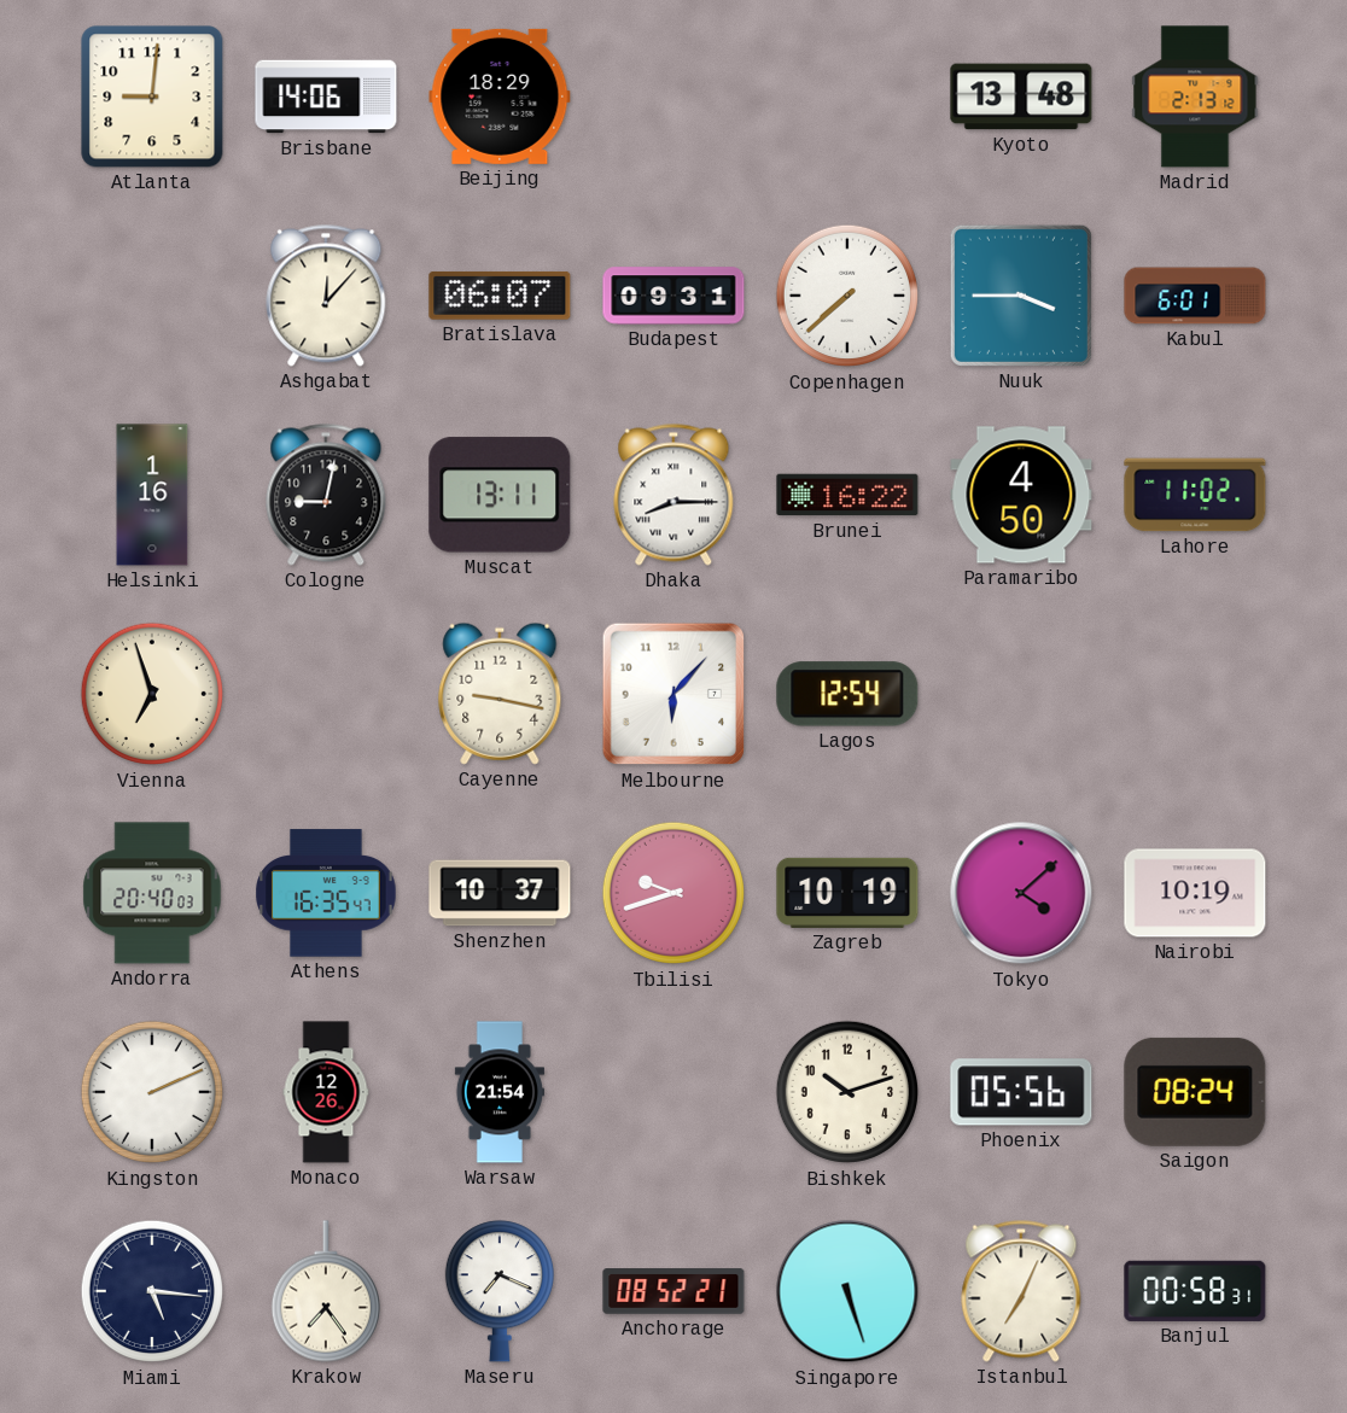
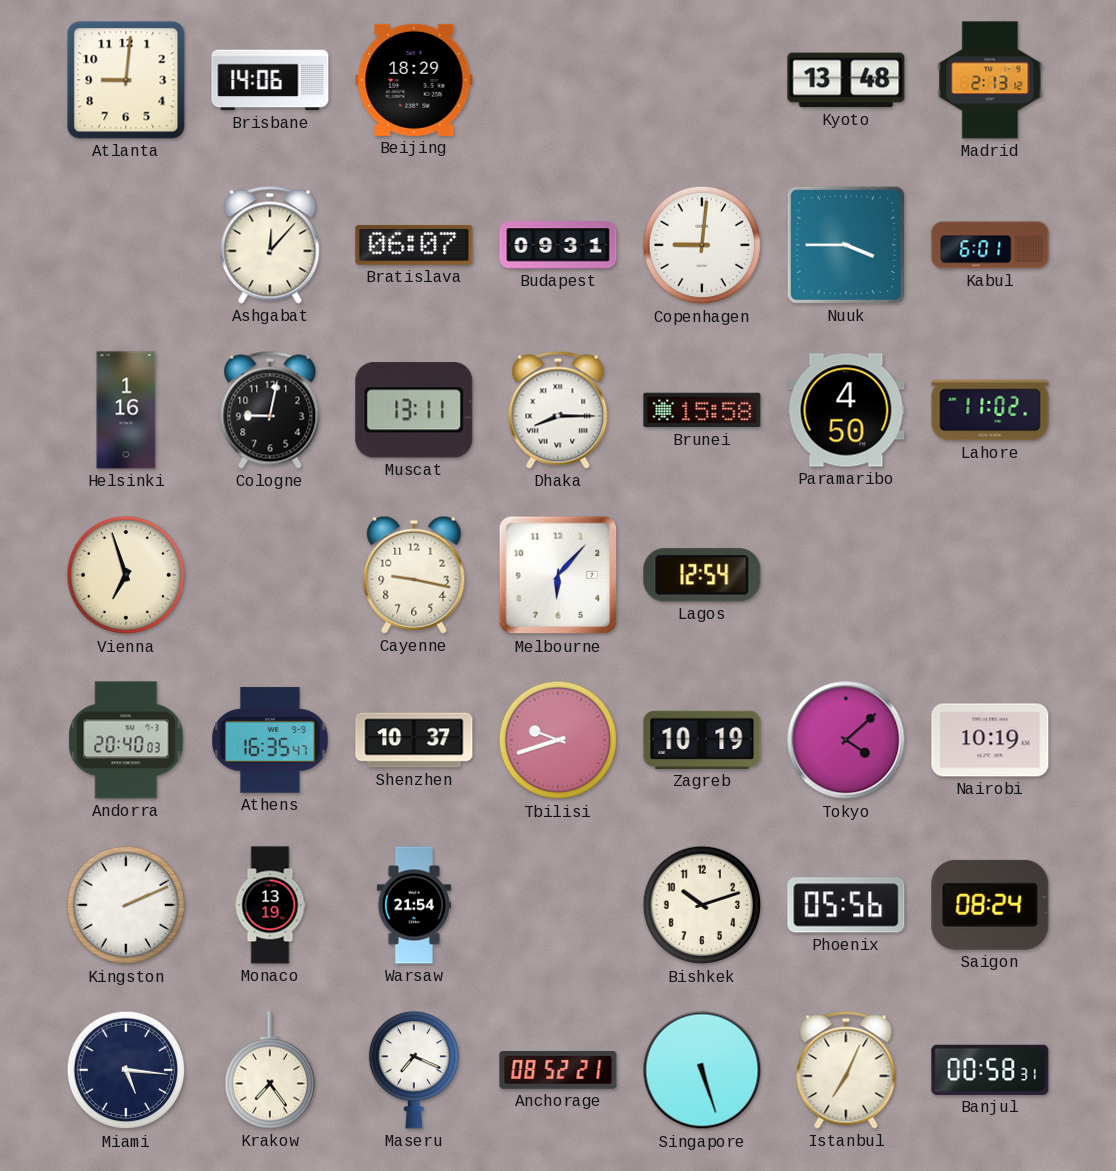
Copenhagen: 7:38 -> 9:01 (702, 245)
Brunei: 16:22 -> 15:58 (702, 410)
Monaco: 12:26 -> 13:19 (270, 905)
